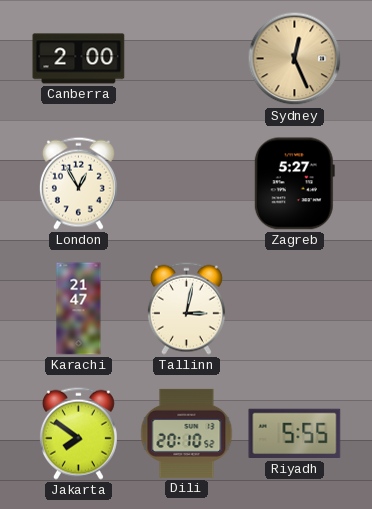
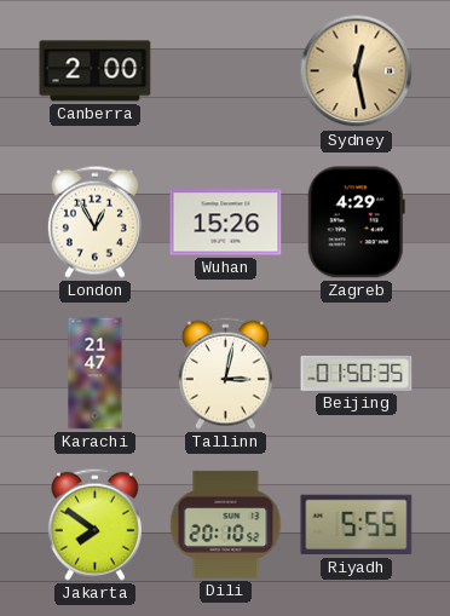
Sydney: 12:26 -> 12:28 (357, 71)
Wuhan: none -> 15:26 (226, 223)
Zagreb: 5:27 -> 4:29 (356, 223)
Beijing: none -> 01:50 (357, 373)
